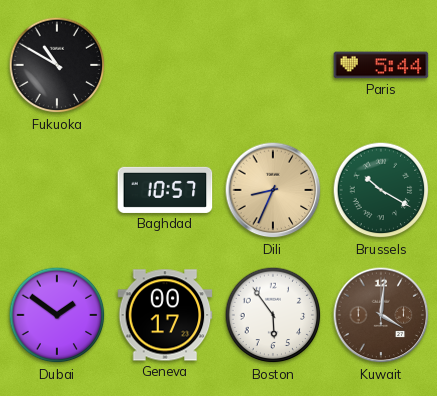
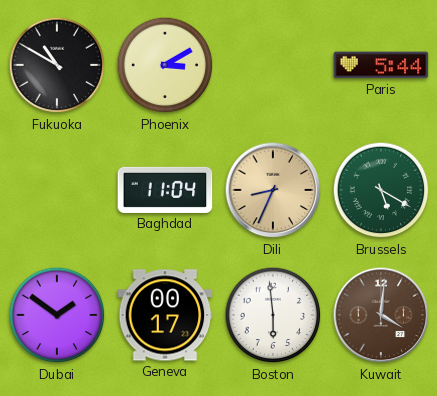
Phoenix: none -> 3:10 (165, 65)
Baghdad: 10:57 -> 11:04 (165, 190)
Brussels: 10:20 -> 5:20 (381, 190)
Boston: 5:54 -> 5:59 (273, 315)
